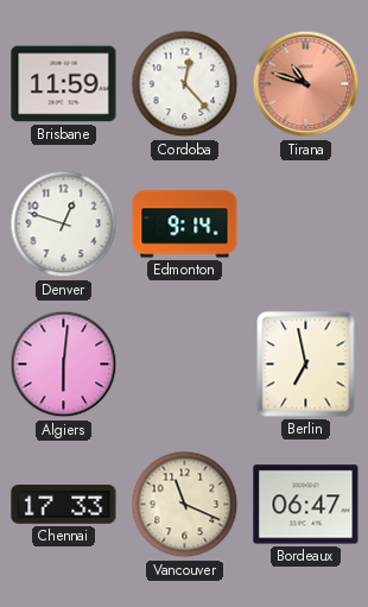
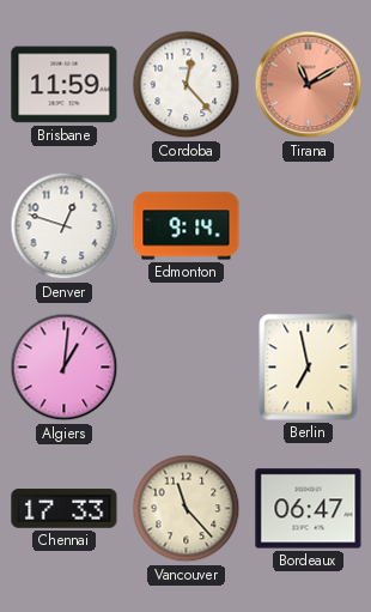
Tirana: 10:48 -> 11:10 (309, 85)
Algiers: 6:01 -> 1:01 (65, 368)
Vancouver: 11:19 -> 11:23 (187, 509)
